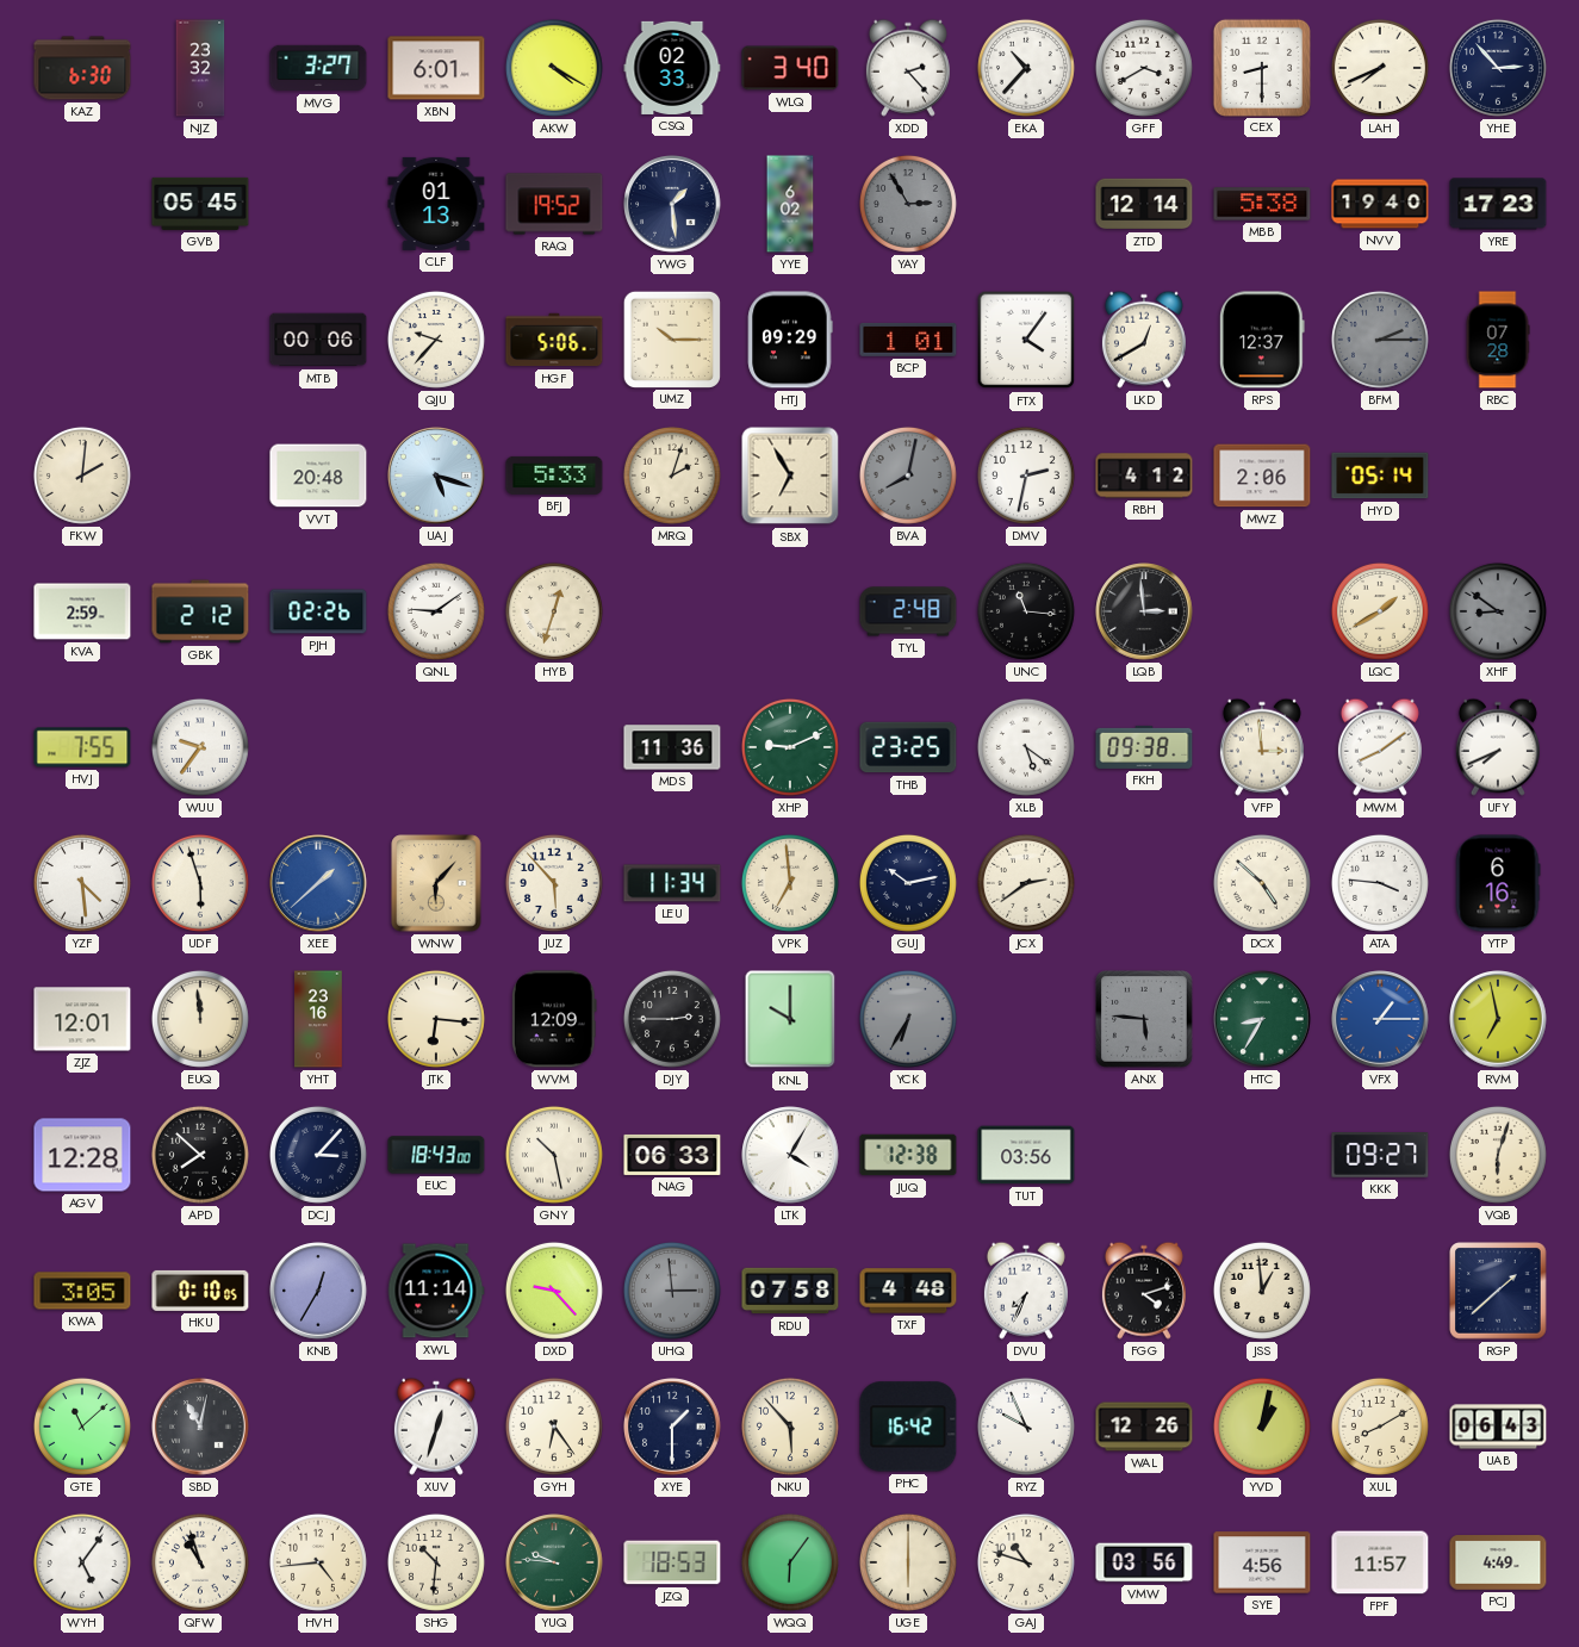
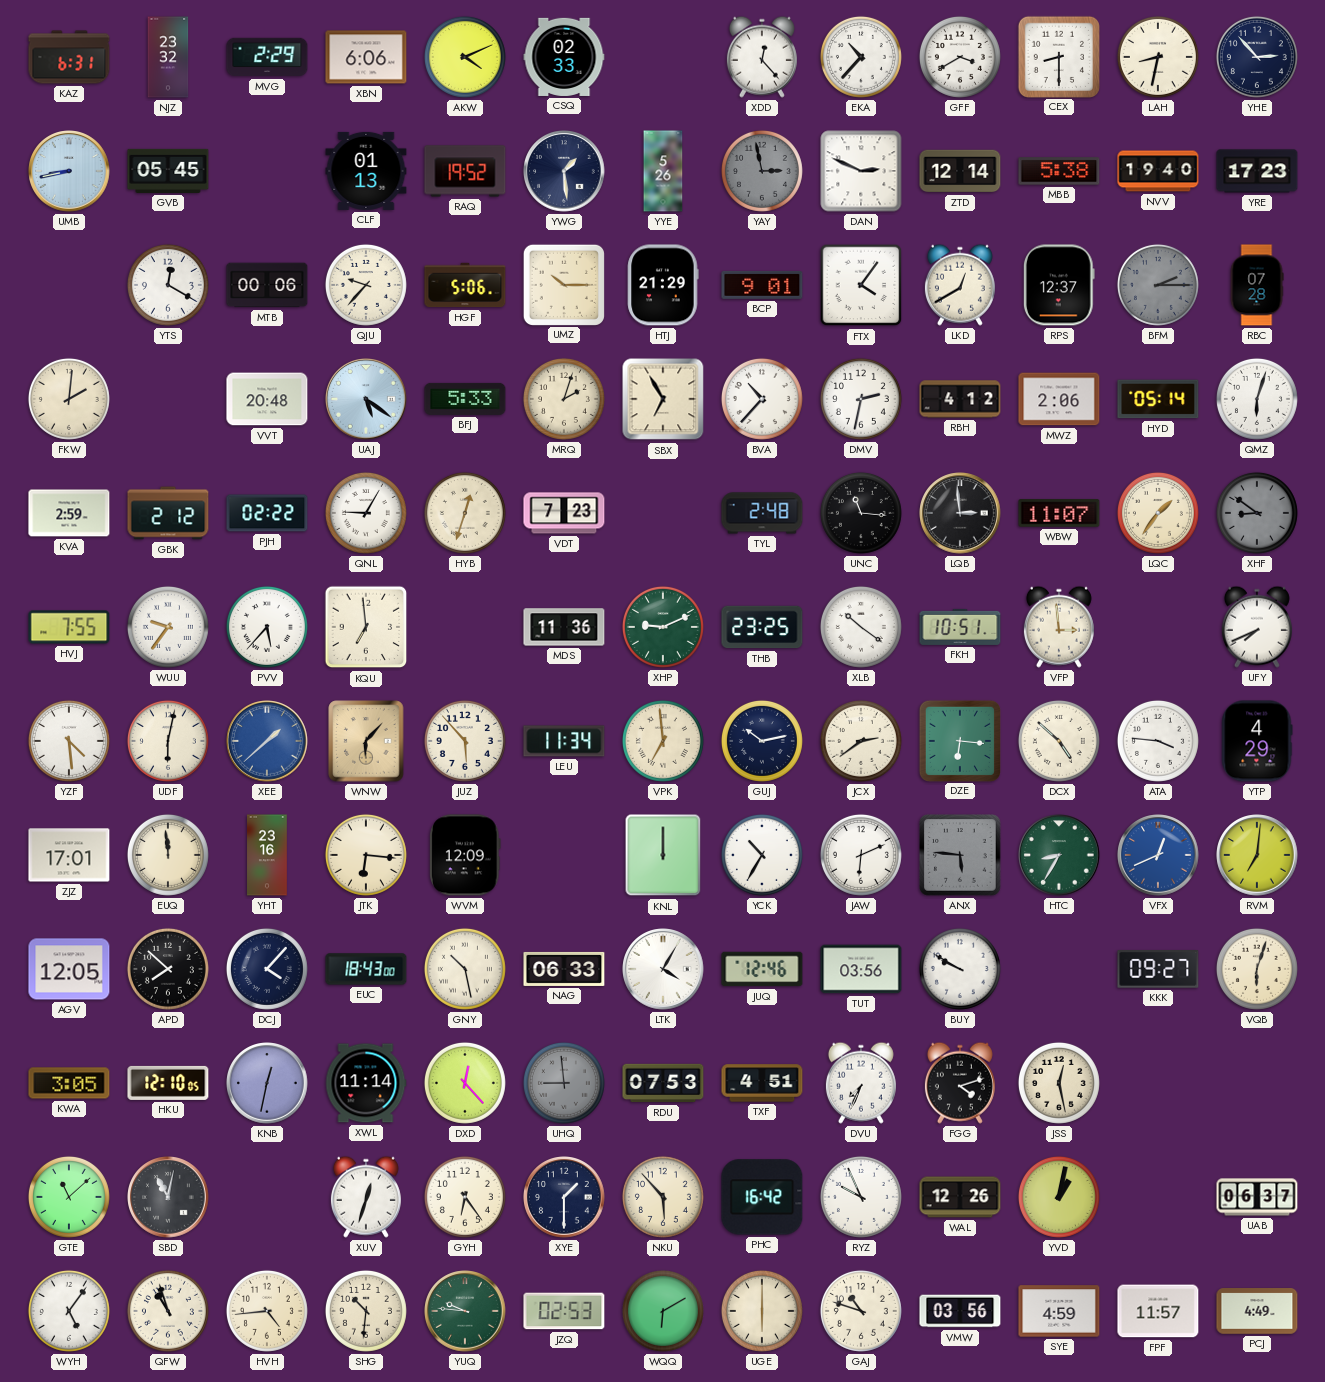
KAZ: 6:30 -> 6:31 (69, 57)
MVG: 3:27 -> 2:29 (267, 57)
XBN: 6:01 -> 6:06 (366, 57)
AKW: 4:20 -> 4:11 (465, 57)
WLQ: 3:40 -> none (790, 68)
XDD: 2:23 -> 12:23 (762, 57)
LAH: 7:41 -> 8:32 (1158, 57)
UMB: none -> 8:43 (69, 171)
YYE: 6:02 -> 5:26 (663, 171)
YAY: 2:55 -> 2:58 (762, 171)
DAN: none -> 2:49 (861, 171)
YTS: none -> 12:20 (168, 285)
HTJ: 09:29 -> 21:29 (663, 285)
BCP: 1:01 -> 9:01 (762, 285)
UAJ: 5:18 -> 5:21 (366, 399)
BVA: 8:02 -> 10:37 (762, 399)
BVA dial: grey -> white (762, 399)
QMZ: none -> 6:03 (1257, 399)
PJH: 02:26 -> 02:22 (267, 513)
QNL: 9:09 -> 9:05 (366, 513)
VDT: none -> 7:23 (564, 513)
WBW: none -> 11:07 (1059, 513)
LQC: 1:40 -> 1:36 (1158, 513)
PVV: none -> 5:37 (267, 627)
KQU: none -> 6:59 (366, 627)
XLB: 5:21 -> 10:21 (861, 627)
FKH: 09:38 -> 10:51 (960, 627)
MWM: 8:09 -> none (1380, 747)
UDF: 5:57 -> 6:02 (168, 741)
DZE: none -> 6:16 (959, 740)
YTP: 6:16 -> 4:29 (1257, 741)
ZJZ: 12:01 -> 17:01 (69, 855)
DJY: 2:45 -> none (672, 1019)
KNL: 10:00 -> 12:00 (663, 855)
YCK: 6:35 -> 10:35 (762, 855)
YCK dial: grey -> white (762, 855)
JAW: none -> 6:11 (861, 855)
VFX: 1:15 -> 12:41 (1158, 855)
RVM: 6:58 -> 7:01 (1257, 855)
AGV: 12:28 -> 12:05 (69, 969)
DCJ: 3:07 -> 4:07 (267, 969)
JUQ: 12:38 -> 12:46 (762, 969)
BUY: none -> 9:50 (960, 969)
HKU: 0:10 -> 12:10 (168, 1083)
KNB: 12:35 -> 12:32 (267, 1083)
DXD: 9:23 -> 12:23 (465, 1083)
UHQ: 2:59 -> 8:59 (564, 1083)
RDU: 07:58 -> 07:53 (663, 1083)
TXF: 4:48 -> 4:51 (762, 1083)
JSS: 12:59 -> 12:28 (1059, 1083)
RGP: 1:38 -> none (1498, 1291)
XUL: 8:10 -> none (1380, 1427)
UAB: 06:43 -> 06:37 (1257, 1197)
JZQ: 18:53 -> 02:53 (564, 1311)
WQQ: 6:06 -> 6:10 (663, 1311)
SYE: 4:56 -> 4:59 (1059, 1311)
